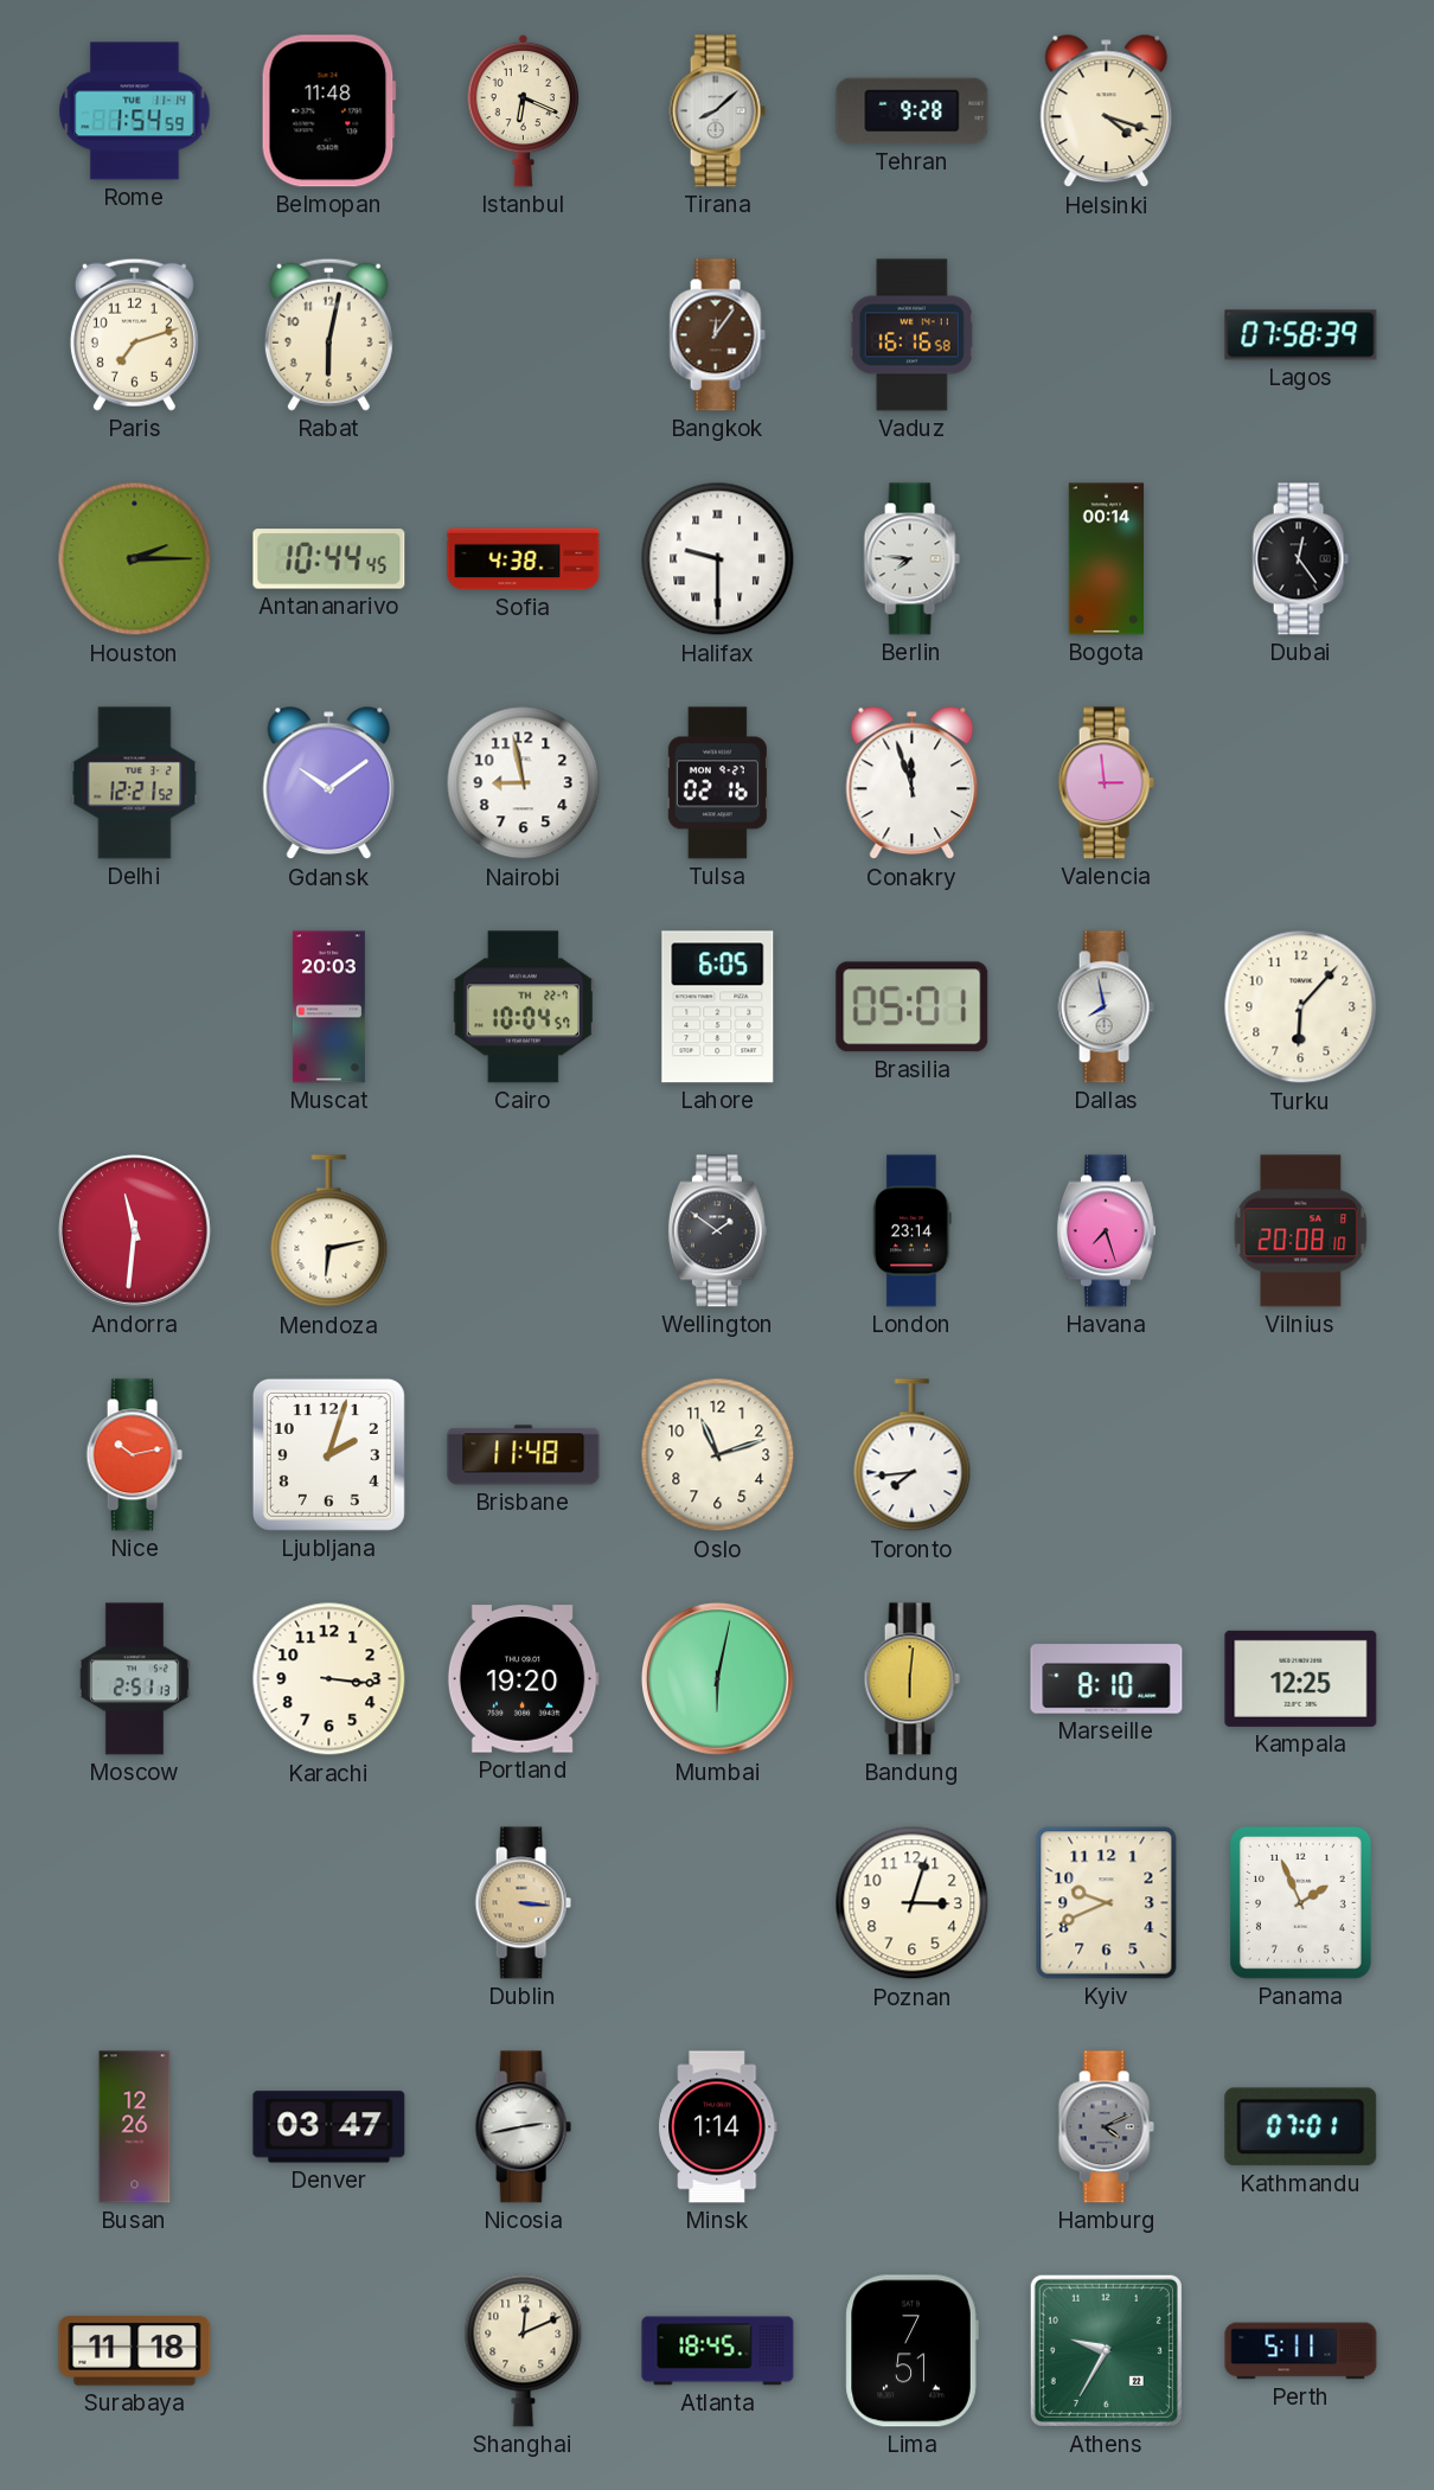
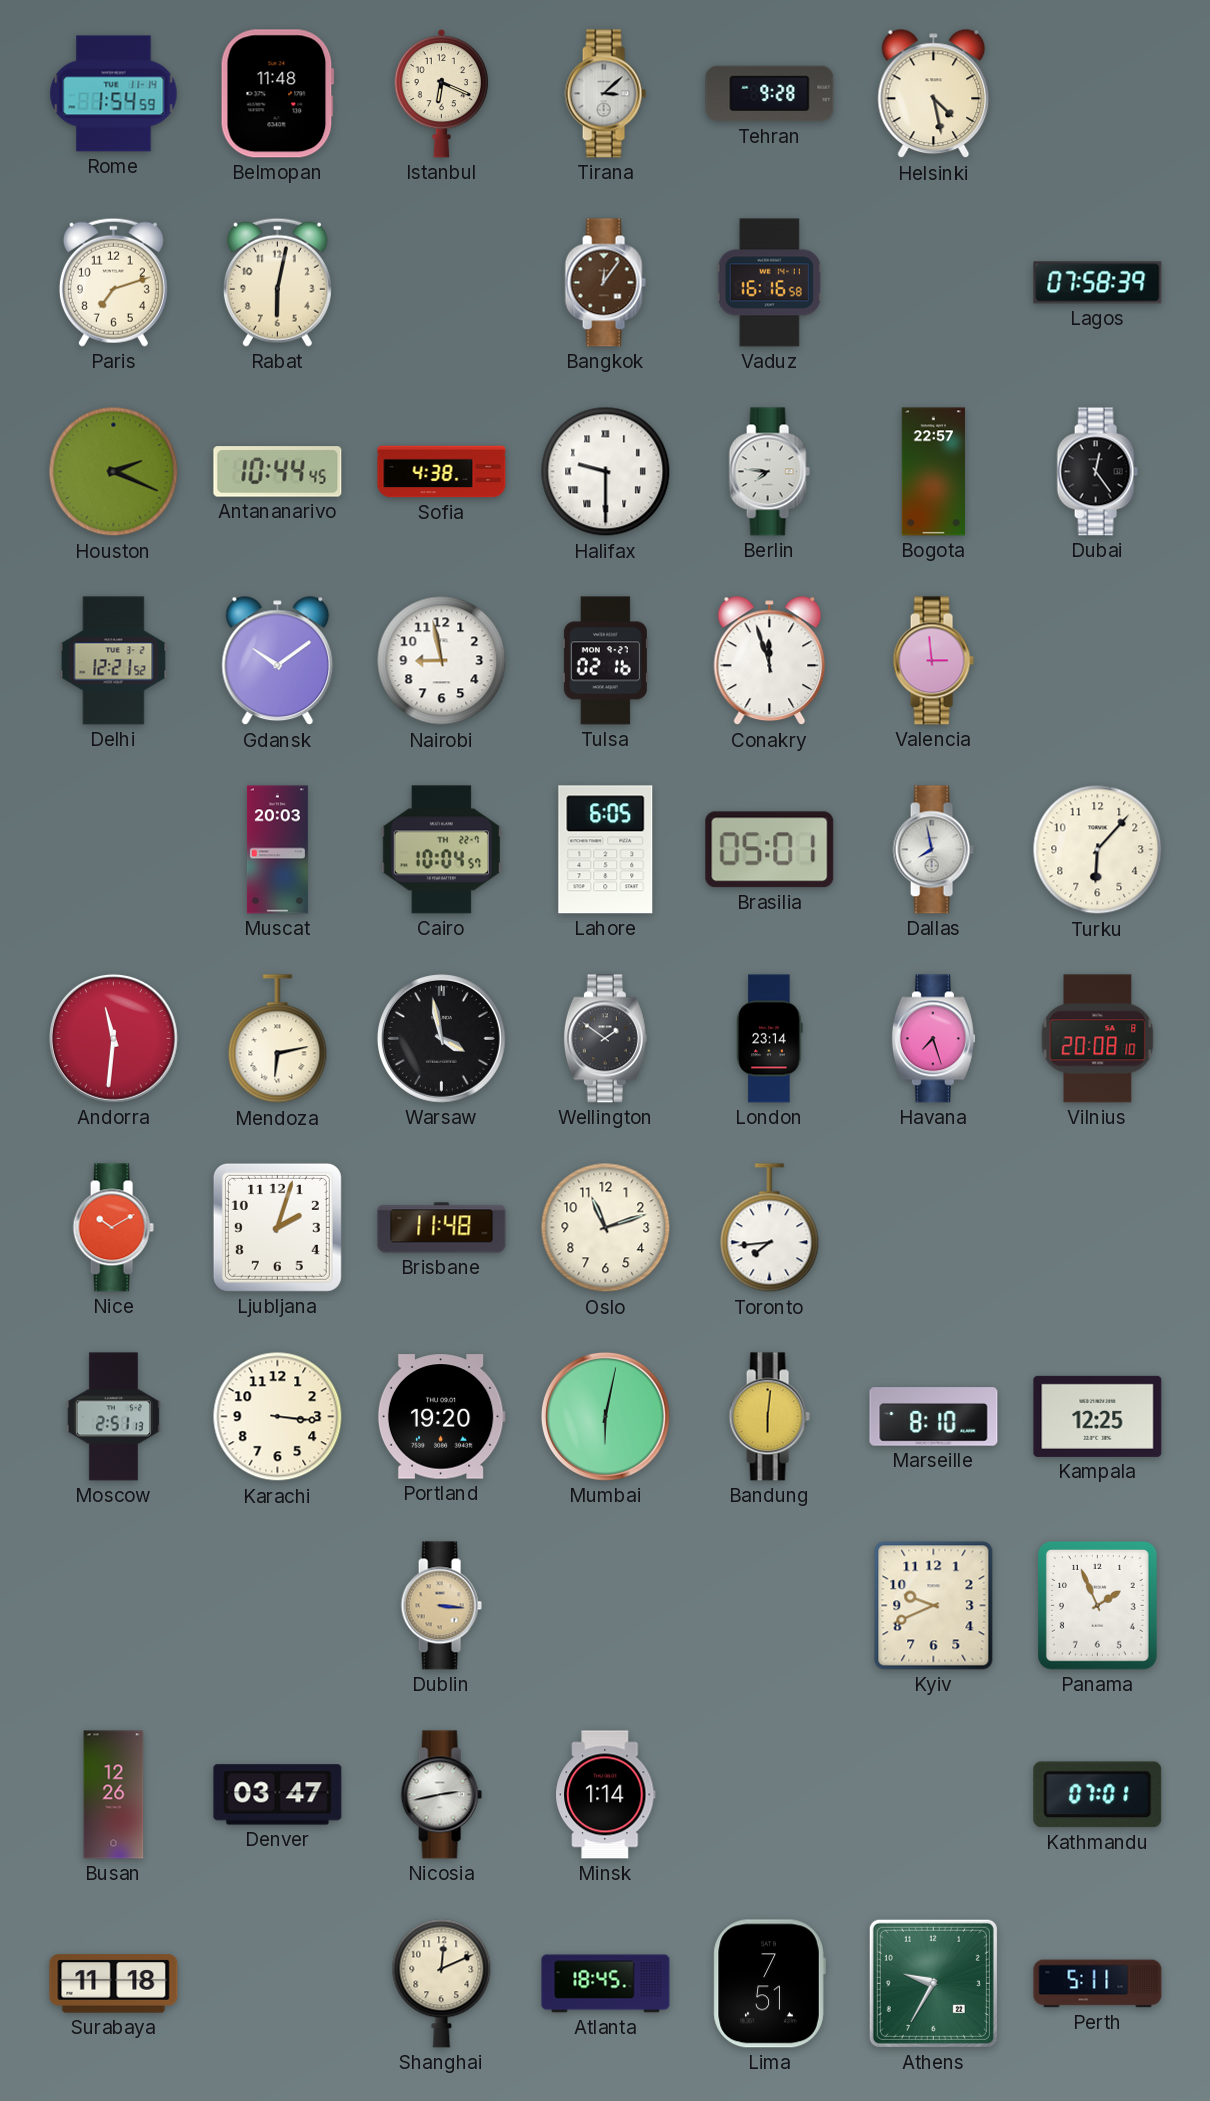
Tirana: 8:08 -> 3:08 (605, 94)
Helsinki: 4:18 -> 4:28 (934, 94)
Houston: 2:15 -> 2:19 (114, 472)
Bogota: 00:14 -> 22:57 (933, 472)
Warsaw: none -> 3:58 (441, 1038)
Nice: 10:13 -> 10:10 (113, 1228)
Poznan: 3:03 -> none (913, 1903)
Hamburg: 4:11 -> none (1106, 2127)
